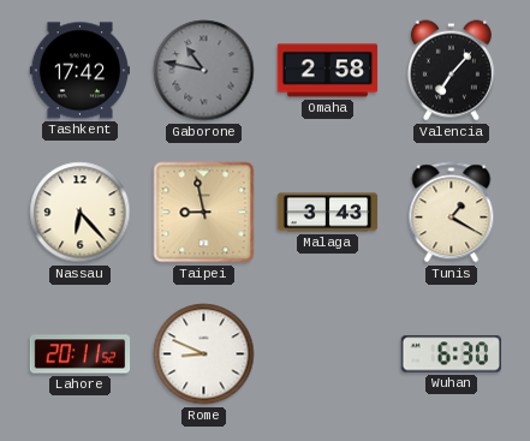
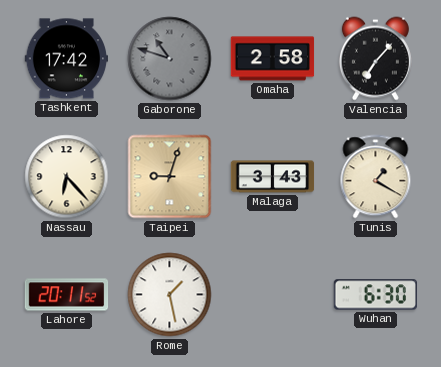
Gaborone: 10:47 -> 10:48 (170, 59)
Taipei: 8:58 -> 9:03 (170, 177)
Rome: 8:49 -> 1:28 (170, 295)
